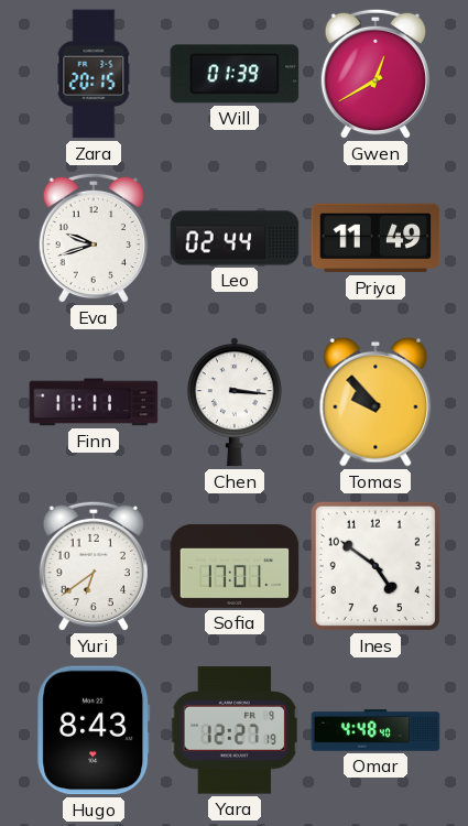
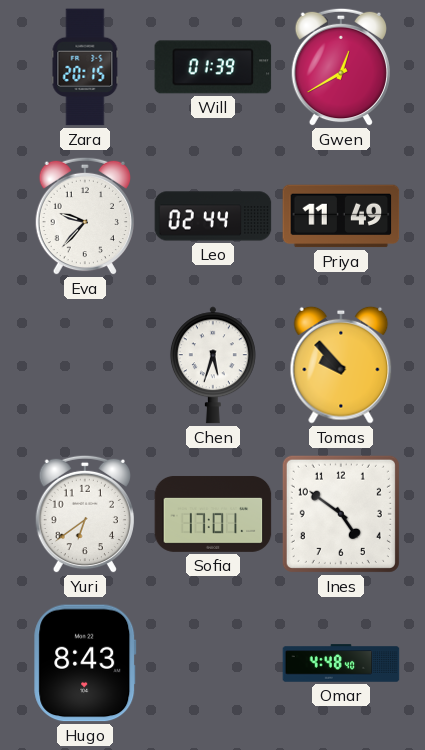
Eva: 9:42 -> 9:37 (85, 216)
Finn: 11:11 -> none (94, 402)
Chen: 3:16 -> 5:33 (213, 365)
Yara: 12:27 -> none (235, 730)
